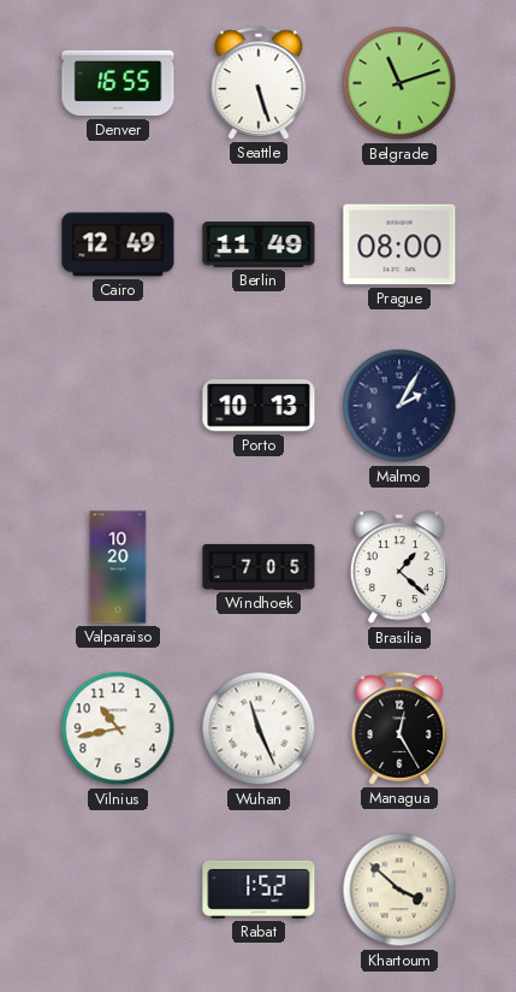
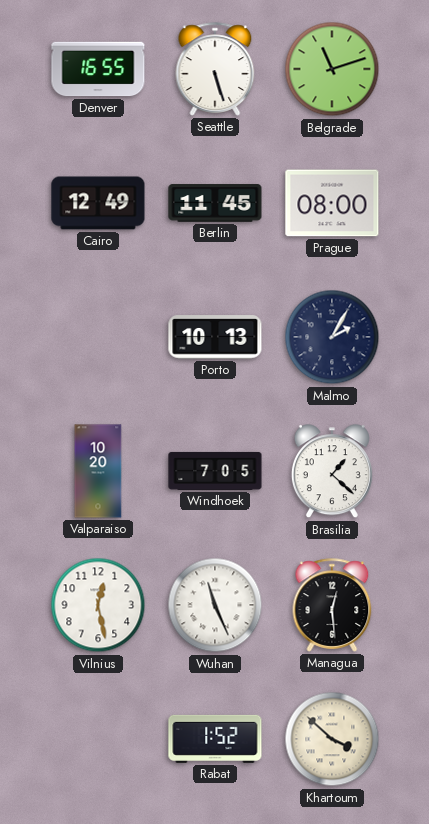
Berlin: 11:49 -> 11:45 (215, 203)
Vilnius: 10:43 -> 12:28 (98, 605)
Managua: 12:25 -> 12:29 (332, 605)
